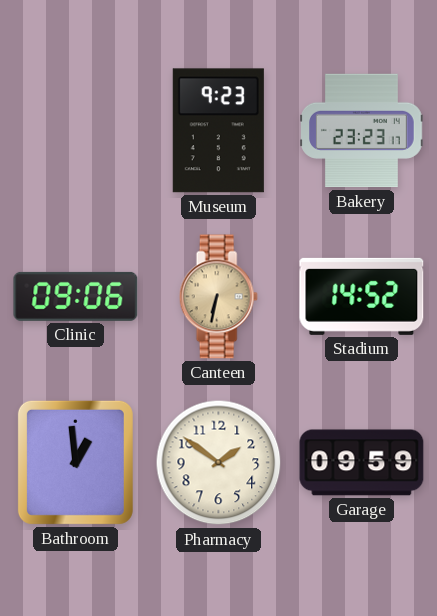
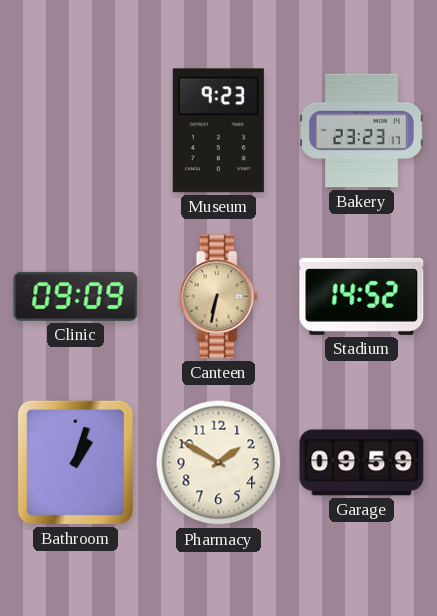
Clinic: 09:06 -> 09:09 (76, 296)
Bathroom: 12:59 -> 1:03 (75, 462)
Pharmacy: 1:51 -> 1:50 (219, 463)
